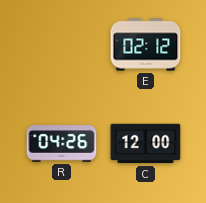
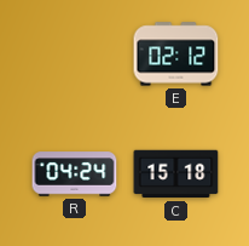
R: 04:26 -> 04:24 (75, 175)
C: 12:00 -> 15:18 (176, 175)
